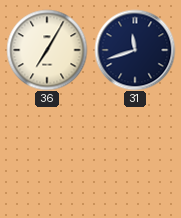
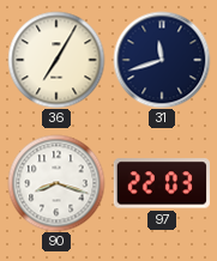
90: none -> 8:18 (56, 183)
97: none -> 22:03 (161, 183)
